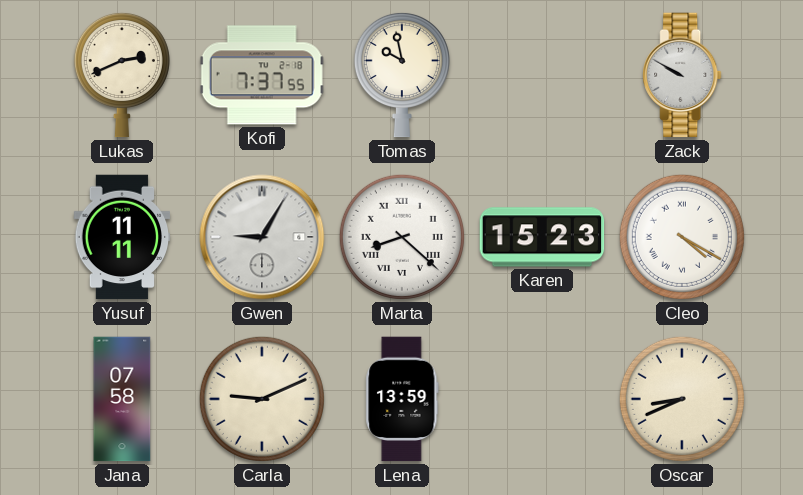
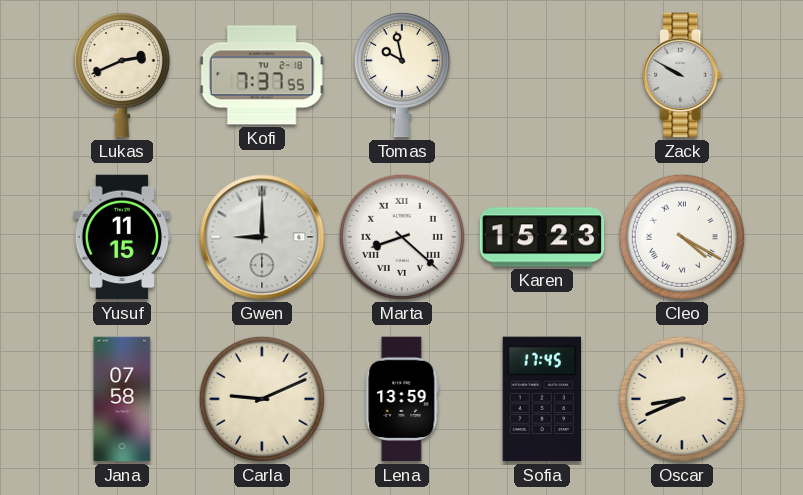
Yusuf: 11:11 -> 11:15 (122, 237)
Gwen: 9:05 -> 9:00 (262, 237)
Sofia: none -> 17:45 (541, 399)
